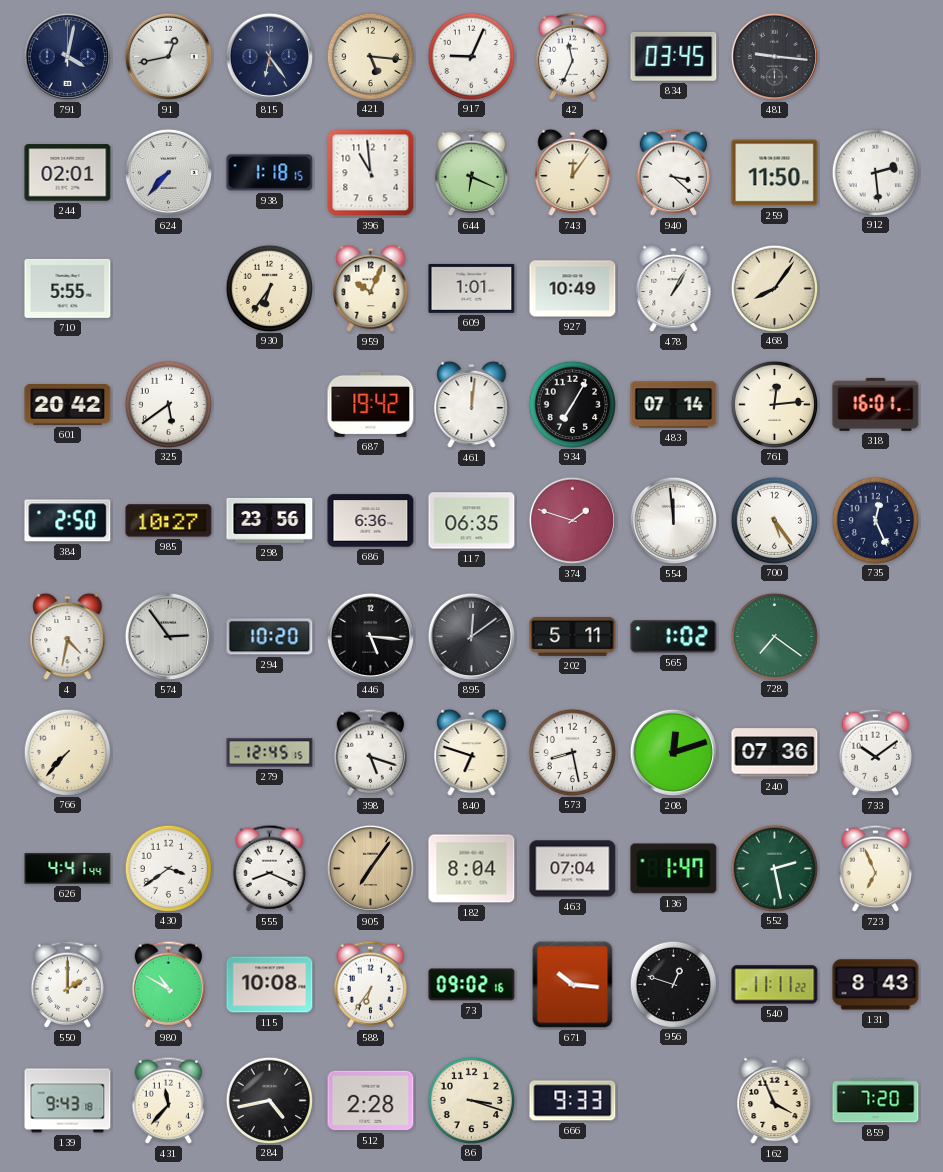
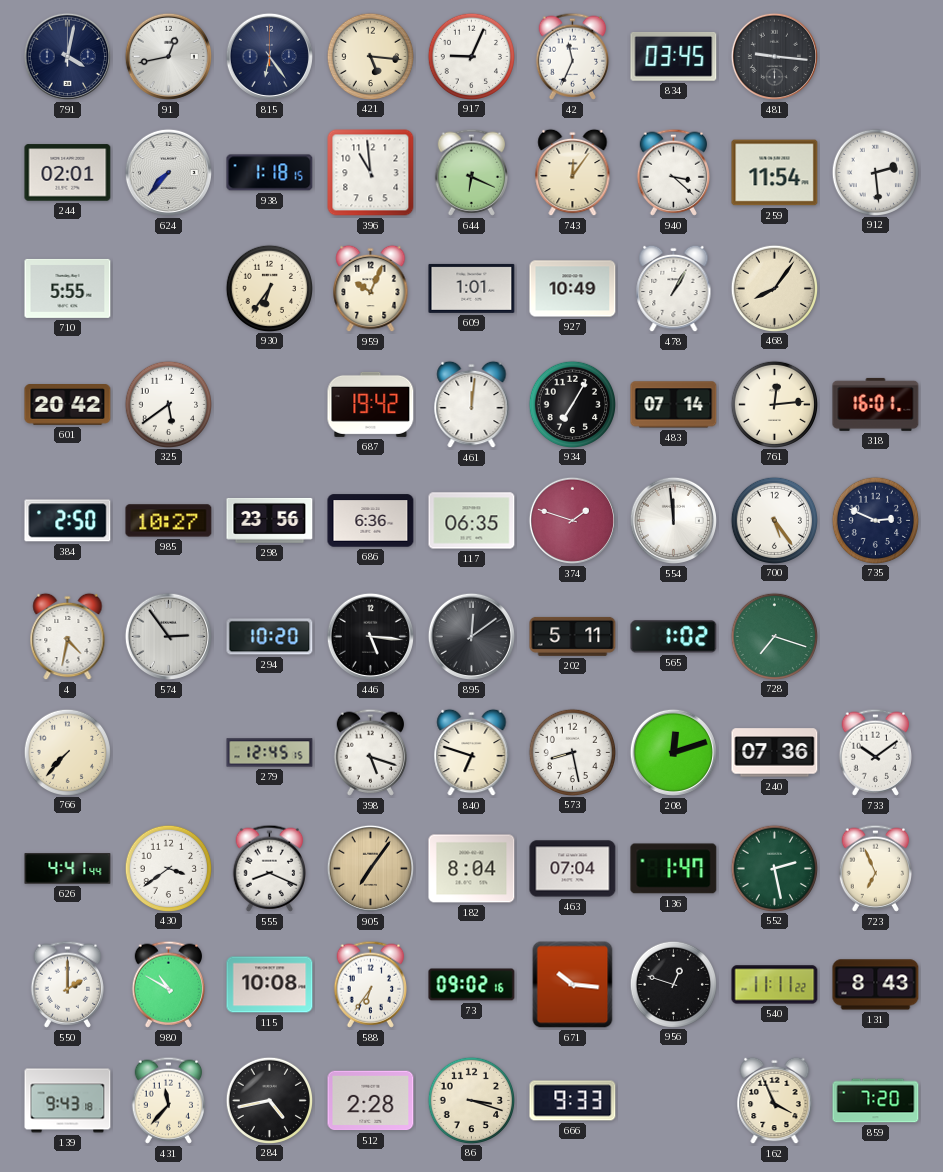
259: 11:50 -> 11:54 (775, 173)
735: 12:26 -> 2:49 (875, 520)
728: 7:21 -> 7:18 (774, 636)
